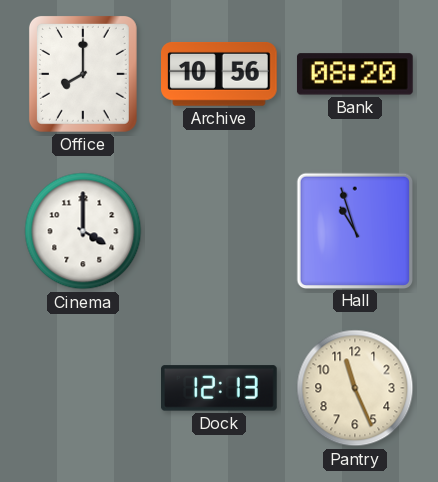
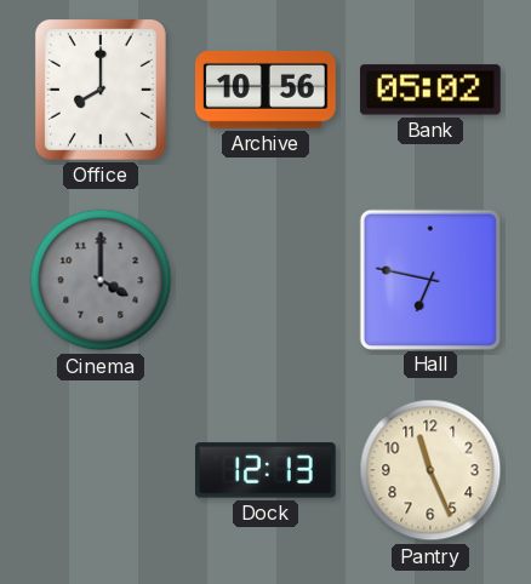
Bank: 08:20 -> 05:02 (430, 90)
Cinema dial: white -> grey (101, 280)
Hall: 10:57 -> 6:47 (429, 279)
